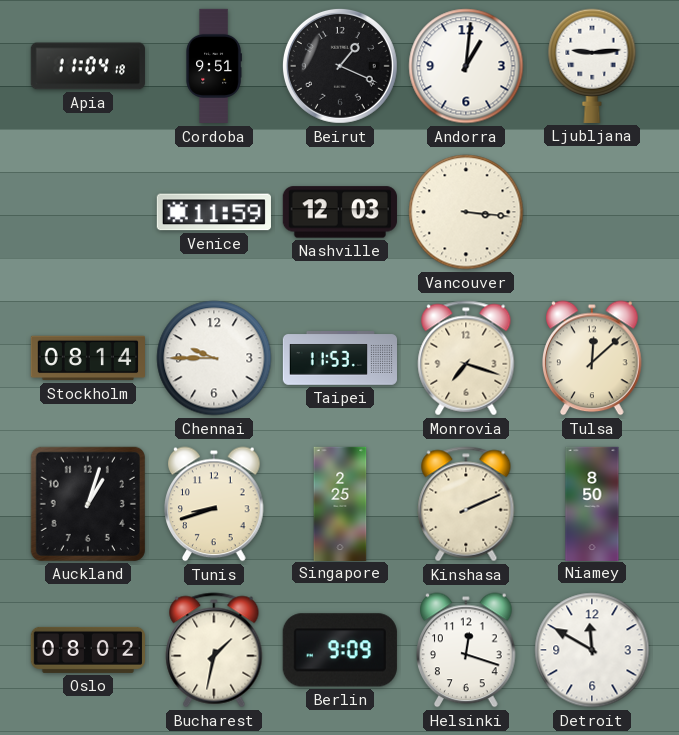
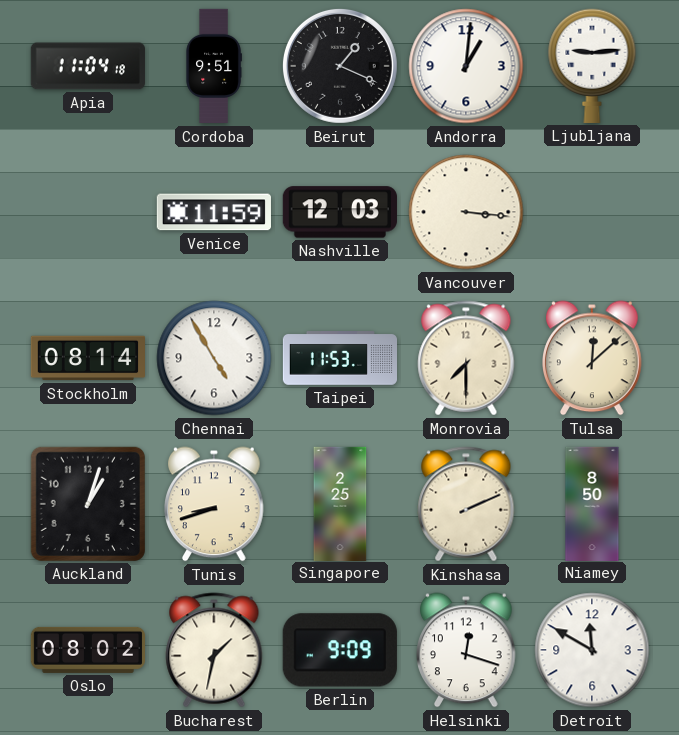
Chennai: 9:45 -> 4:55 (214, 358)
Monrovia: 7:18 -> 7:30 (466, 358)
